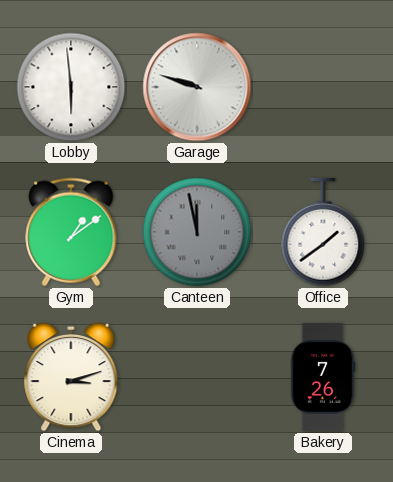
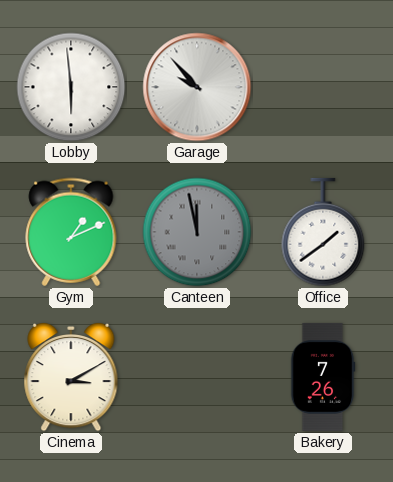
Garage: 9:48 -> 9:53 (197, 87)
Gym: 1:09 -> 1:11 (71, 232)
Cinema: 3:12 -> 3:10 (71, 377)
